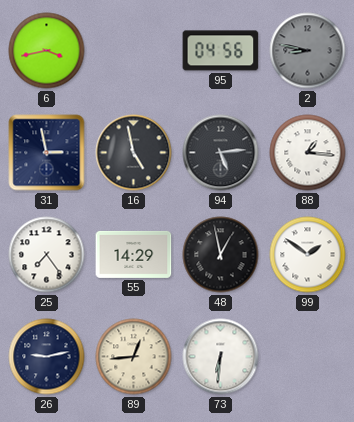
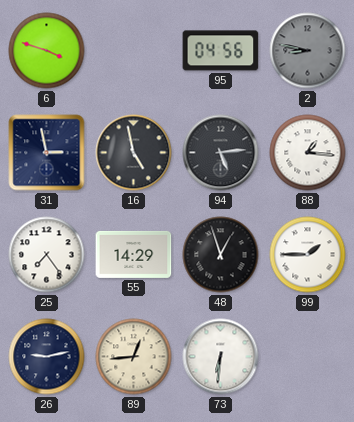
6: 3:43 -> 3:48 (47, 51)
48: 12:58 -> 12:57 (221, 255)
99: 1:51 -> 1:45 (308, 255)
